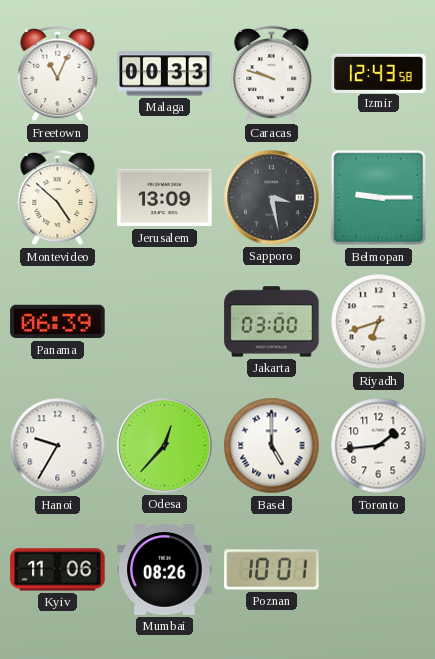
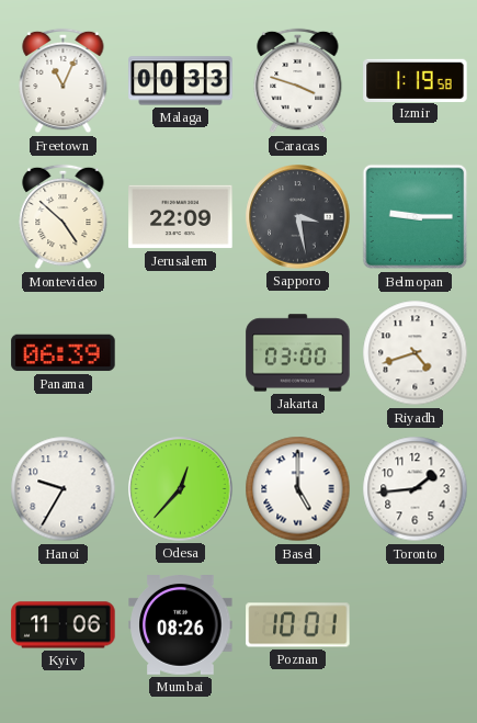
Caracas: 9:48 -> 3:48 (298, 81)
Izmir: 12:43 -> 1:19 (416, 80)
Jerusalem: 13:09 -> 22:09 (181, 217)
Riyadh: 6:42 -> 4:42 (416, 353)
